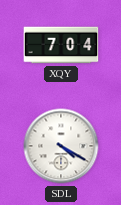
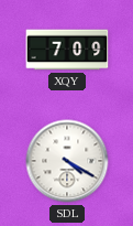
XQY: 7:04 -> 7:09 (67, 50)
